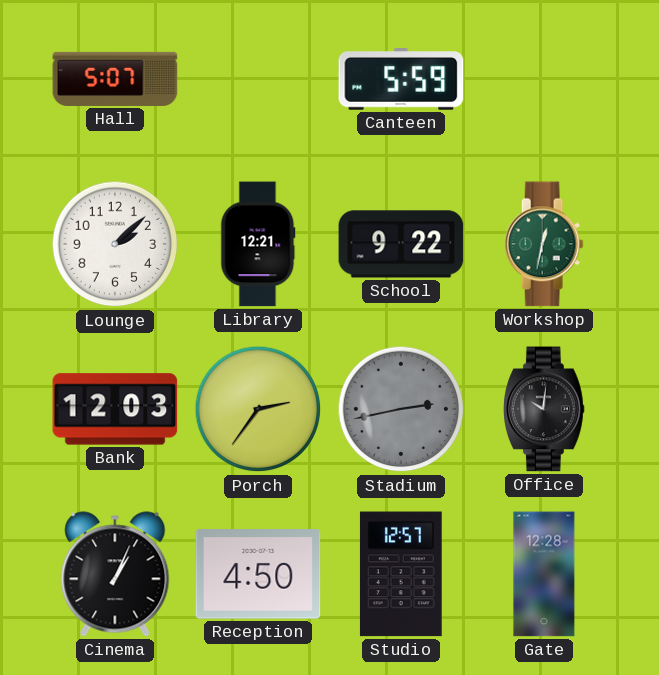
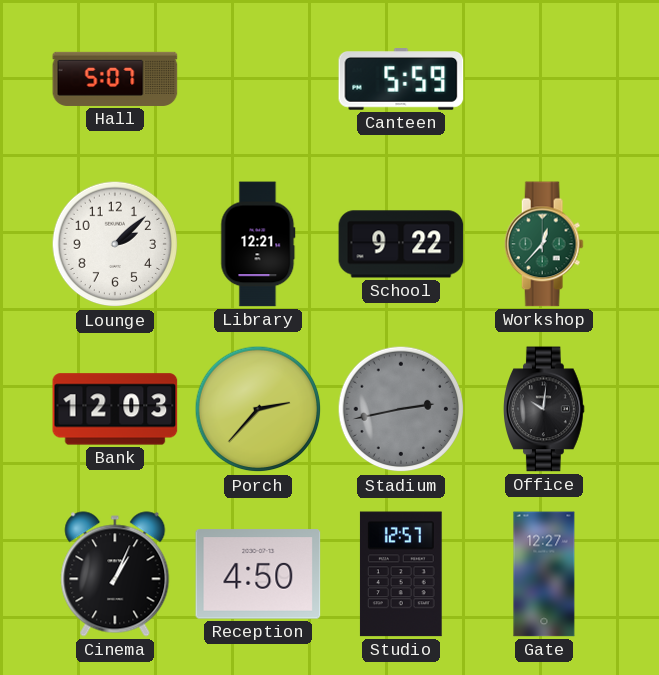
Workshop: 12:32 -> 12:37 (544, 244)
Porch: 2:36 -> 2:37 (258, 409)
Gate: 12:28 -> 12:27 (544, 574)
